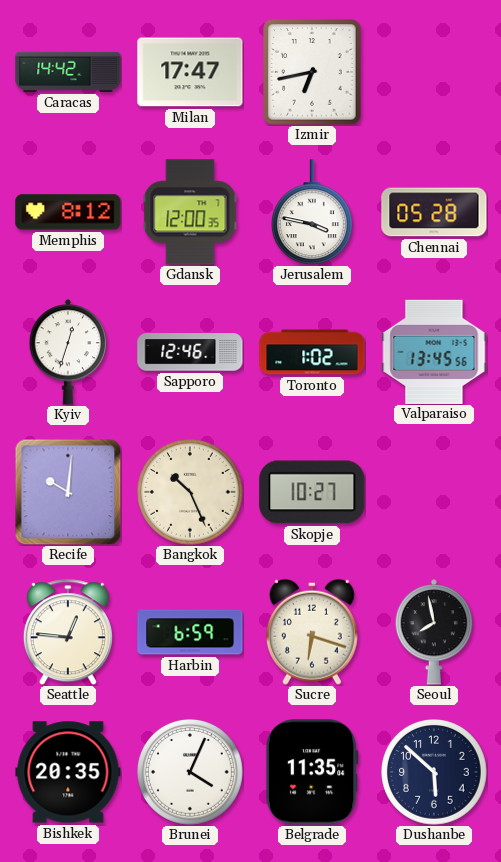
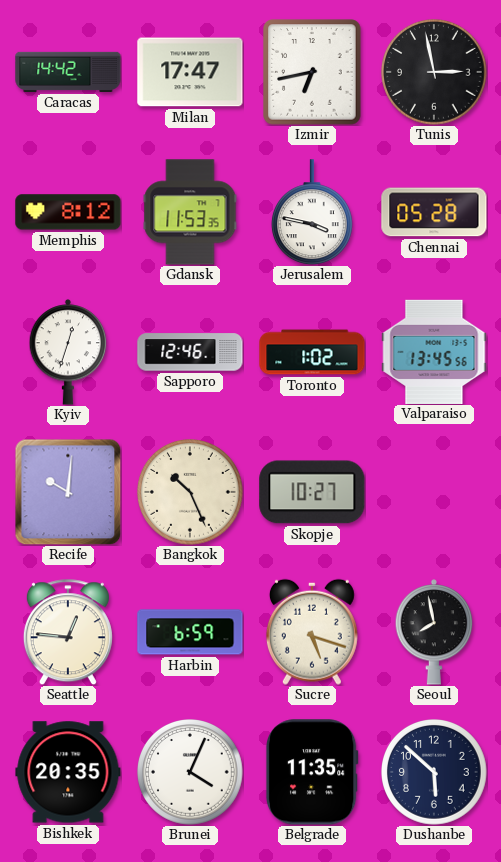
Tunis: none -> 2:58 (435, 73)
Gdansk: 12:00 -> 11:53 (190, 212)
Sucre: 6:18 -> 5:18 (312, 632)
